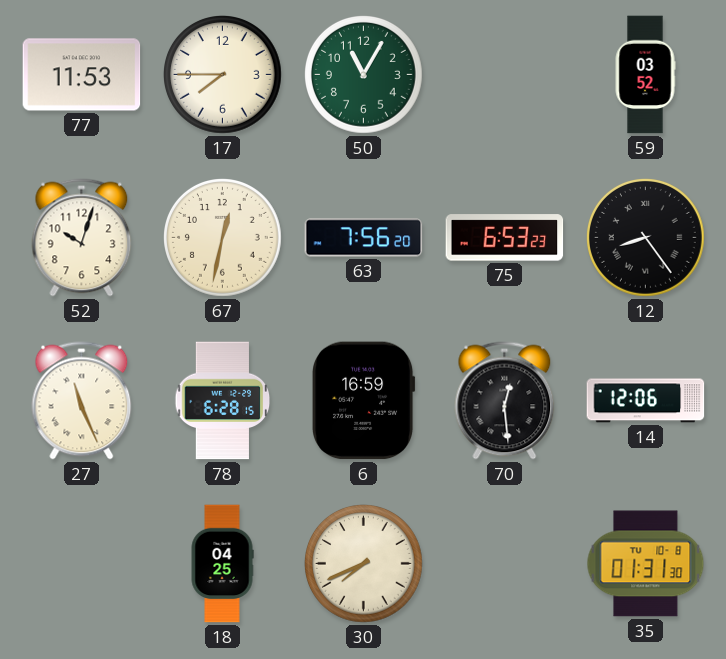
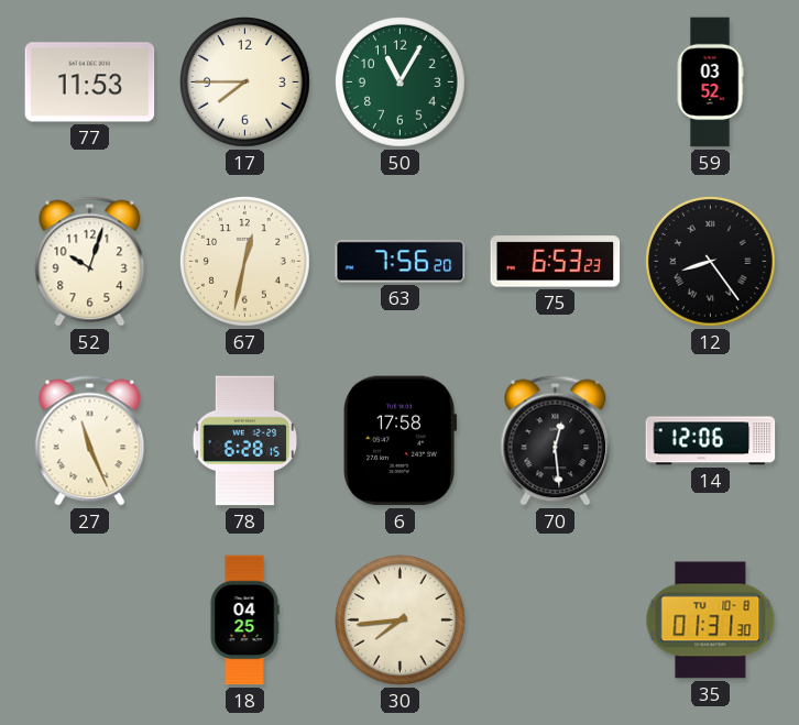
6: 16:59 -> 17:58 (401, 441)
30: 7:41 -> 7:44 (401, 620)
